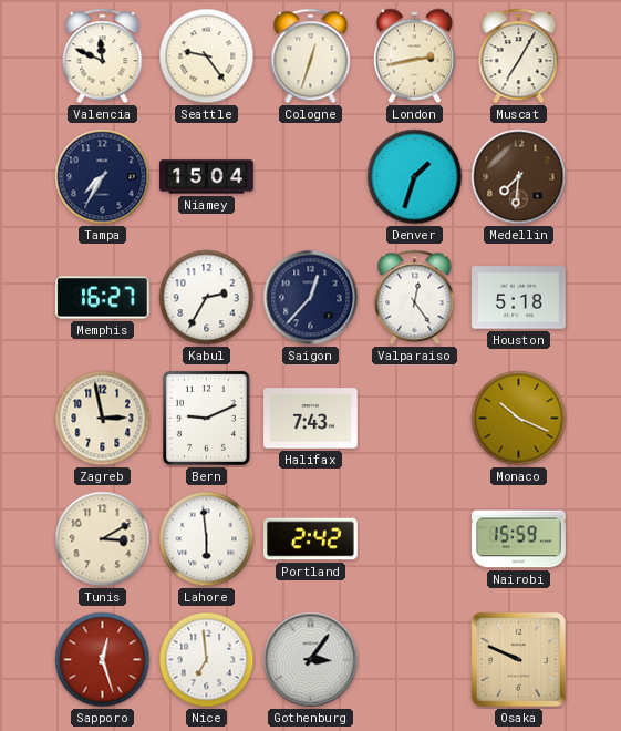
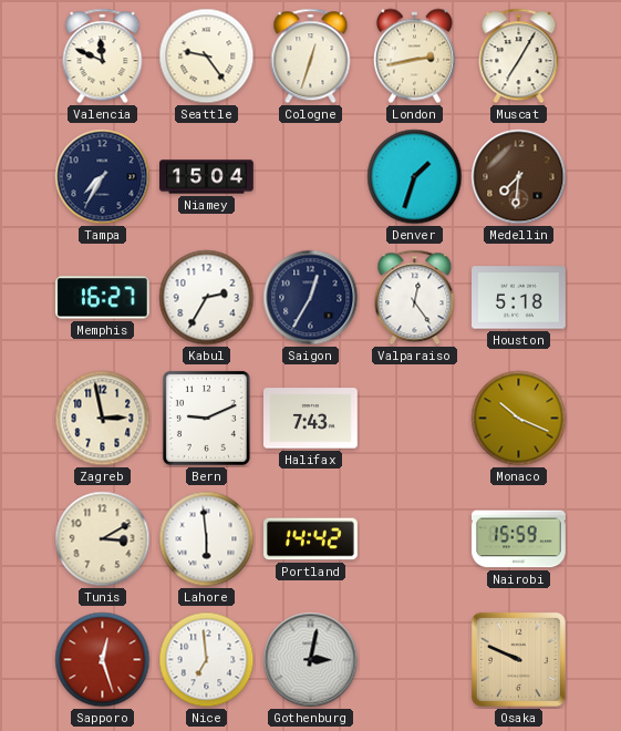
Saigon: 12:37 -> 12:35 (311, 298)
Portland: 2:42 -> 14:42 (311, 539)
Gothenburg: 3:06 -> 3:02 (311, 660)
